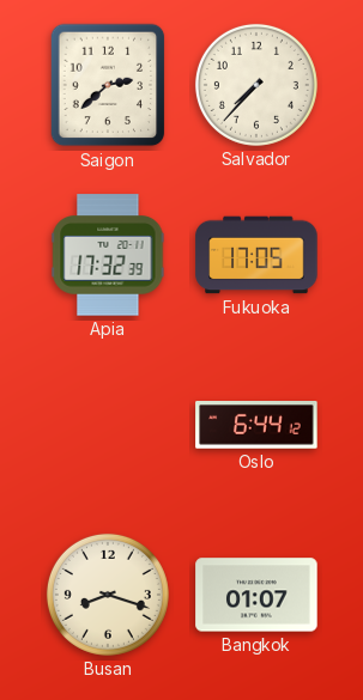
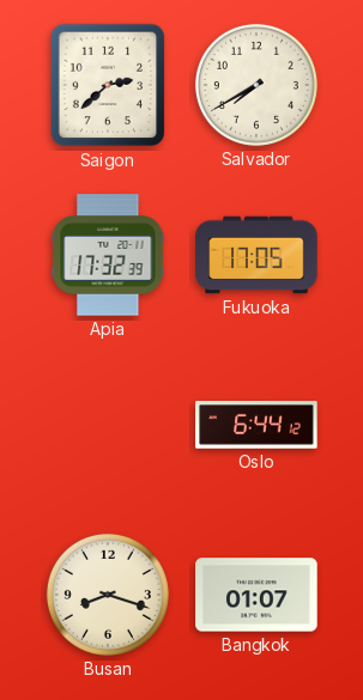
Salvador: 7:37 -> 7:40 (256, 85)
